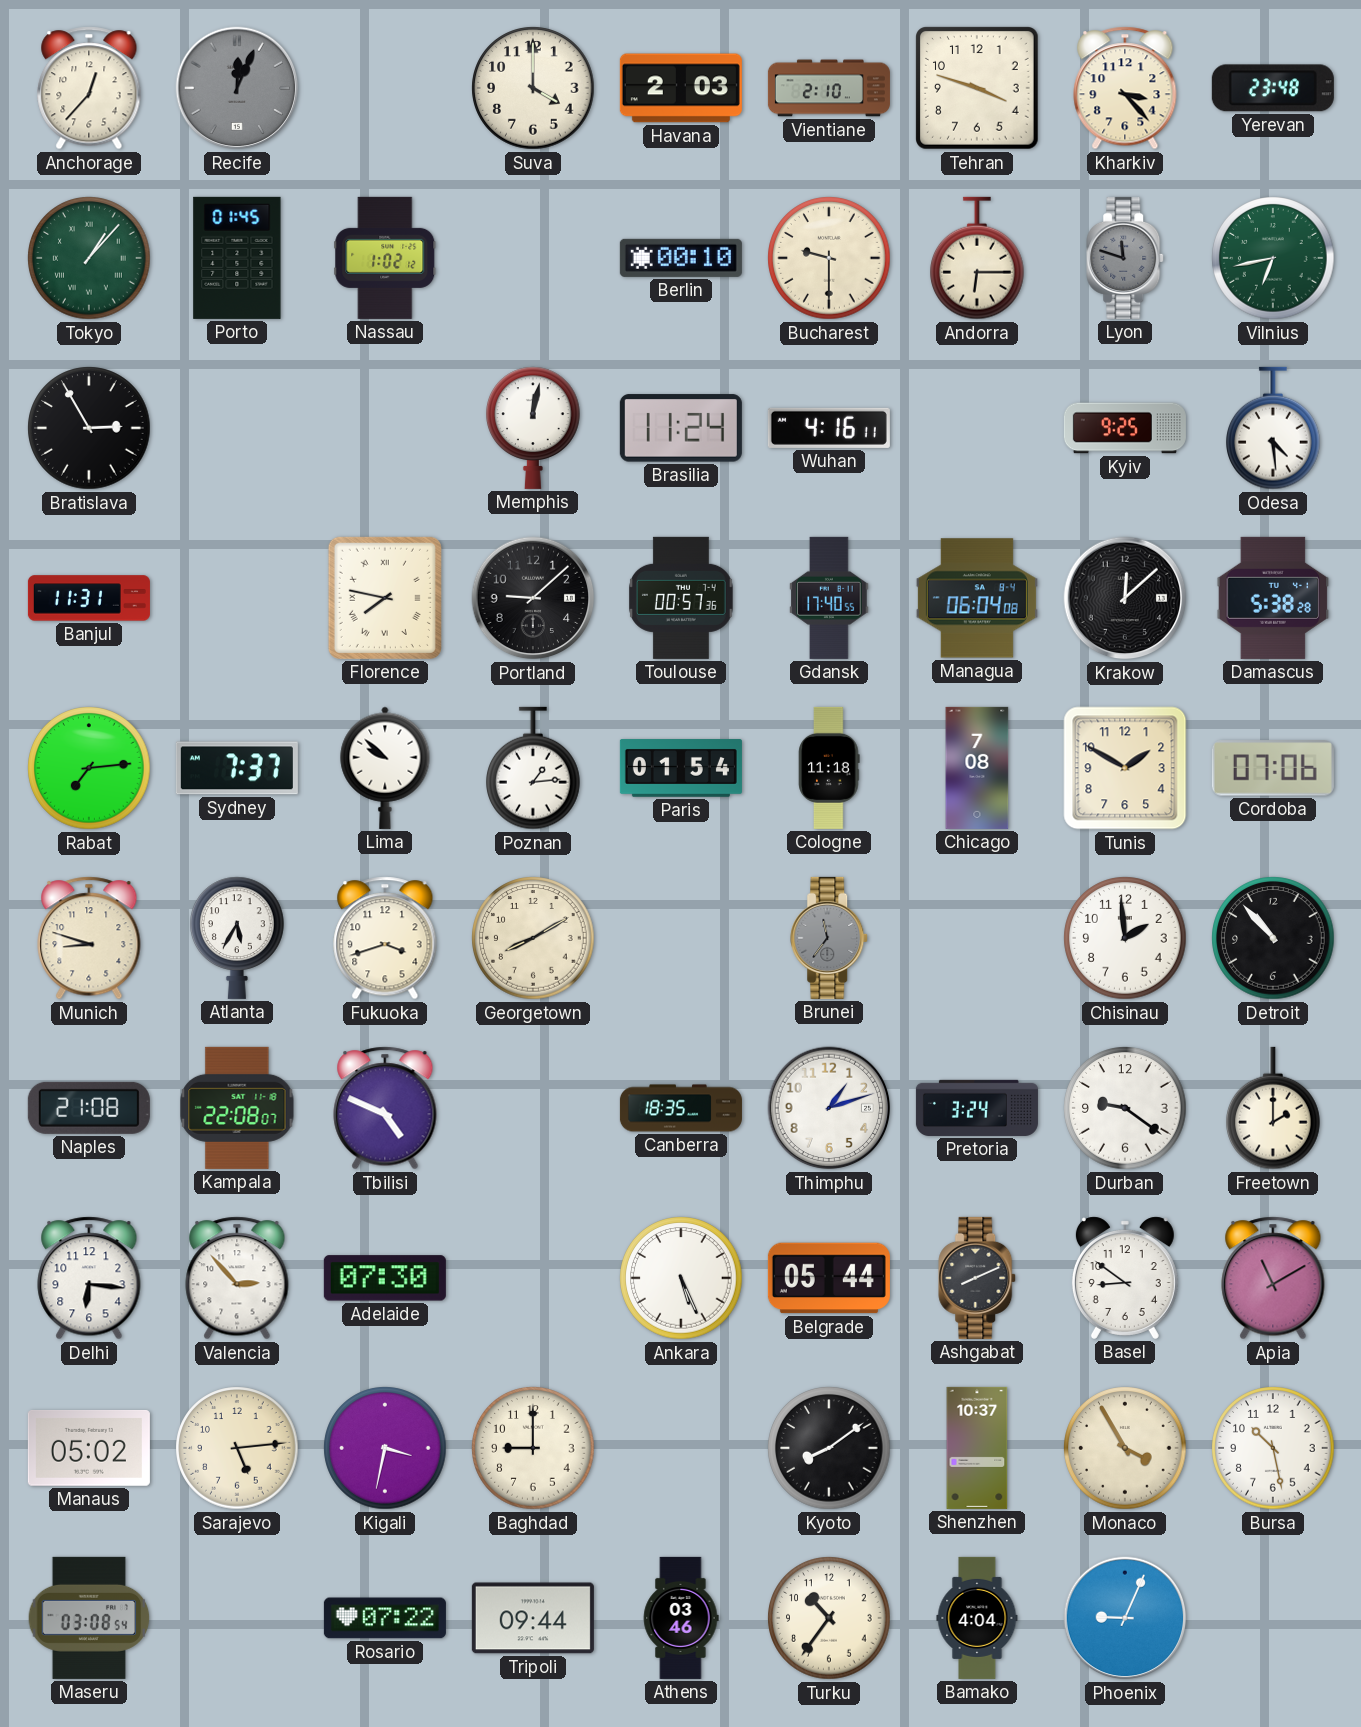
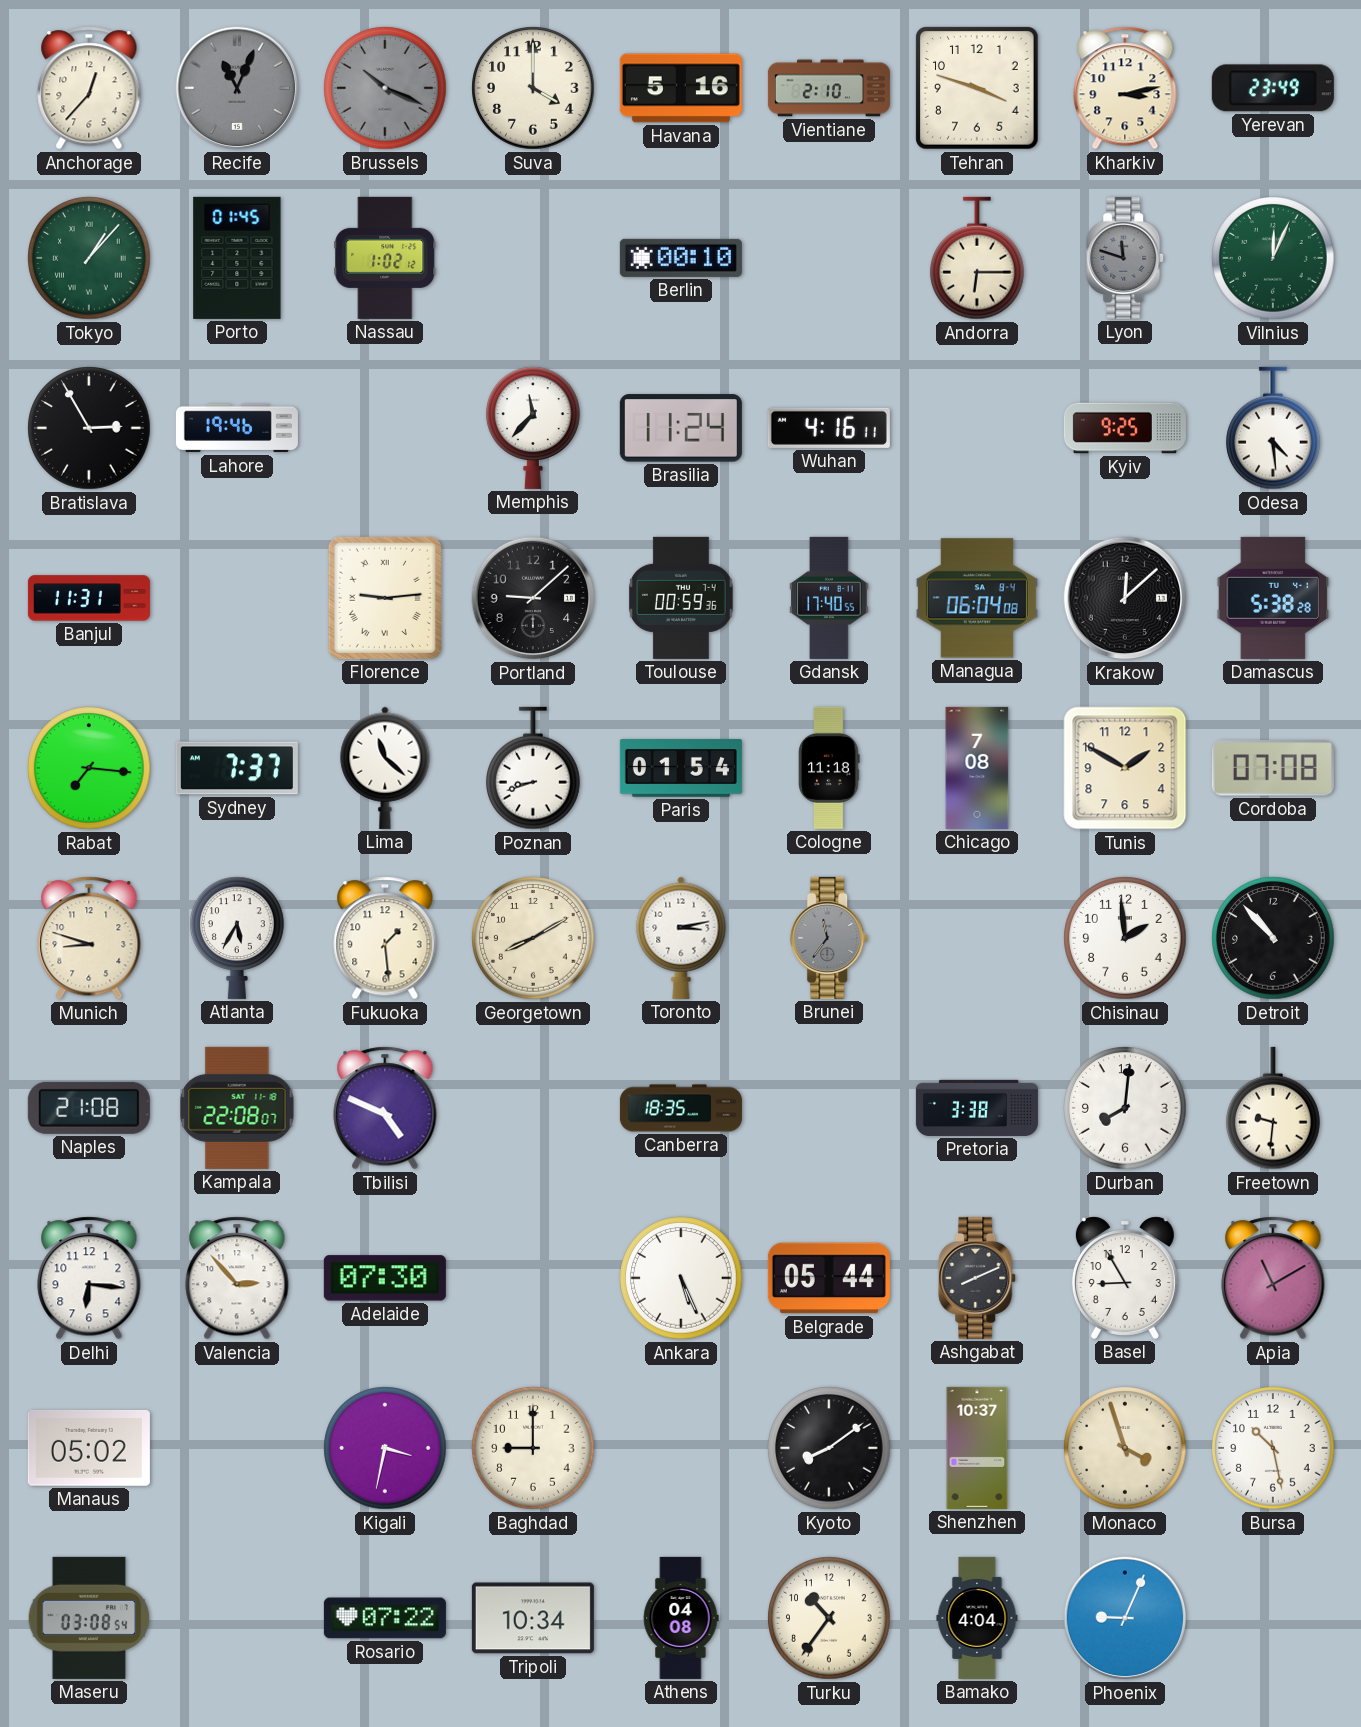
Recife: 12:04 -> 11:04 (237, 88)
Brussels: none -> 10:19 (385, 88)
Havana: 2:03 -> 5:16 (681, 88)
Kharkiv: 3:23 -> 3:13 (1125, 88)
Yerevan: 23:48 -> 23:49 (1273, 88)
Bucharest: 9:30 -> none (829, 258)
Vilnius: 6:43 -> 12:04 (1273, 258)
Lahore: none -> 19:46 (237, 428)
Memphis: 12:02 -> 11:37 (534, 428)
Florence: 7:47 -> 9:14 (385, 598)
Toulouse: 00:57 -> 00:59 (682, 598)
Rabat: 7:14 -> 7:16 (89, 768)
Lima: 9:52 -> 11:22 (385, 768)
Poznan: 1:14 -> 8:42 (534, 768)
Cordoba: 07:06 -> 07:08 (1273, 768)
Fukuoka: 3:42 -> 1:29 (385, 938)
Toronto: none -> 3:13 (681, 938)
Thimphu: 1:12 -> none (829, 1108)
Pretoria: 3:24 -> 3:38 (977, 1108)
Durban: 9:21 -> 8:01 (1125, 1108)
Freetown: 2:00 -> 9:31 (1274, 1108)
Basel: 8:51 -> 8:55 (1125, 1278)
Sarajevo: 5:14 -> none (237, 1448)
Monaco: 3:55 -> 3:57 (1125, 1448)
Tripoli: 09:44 -> 10:34 (533, 1618)
Athens: 03:46 -> 04:08 (681, 1618)
